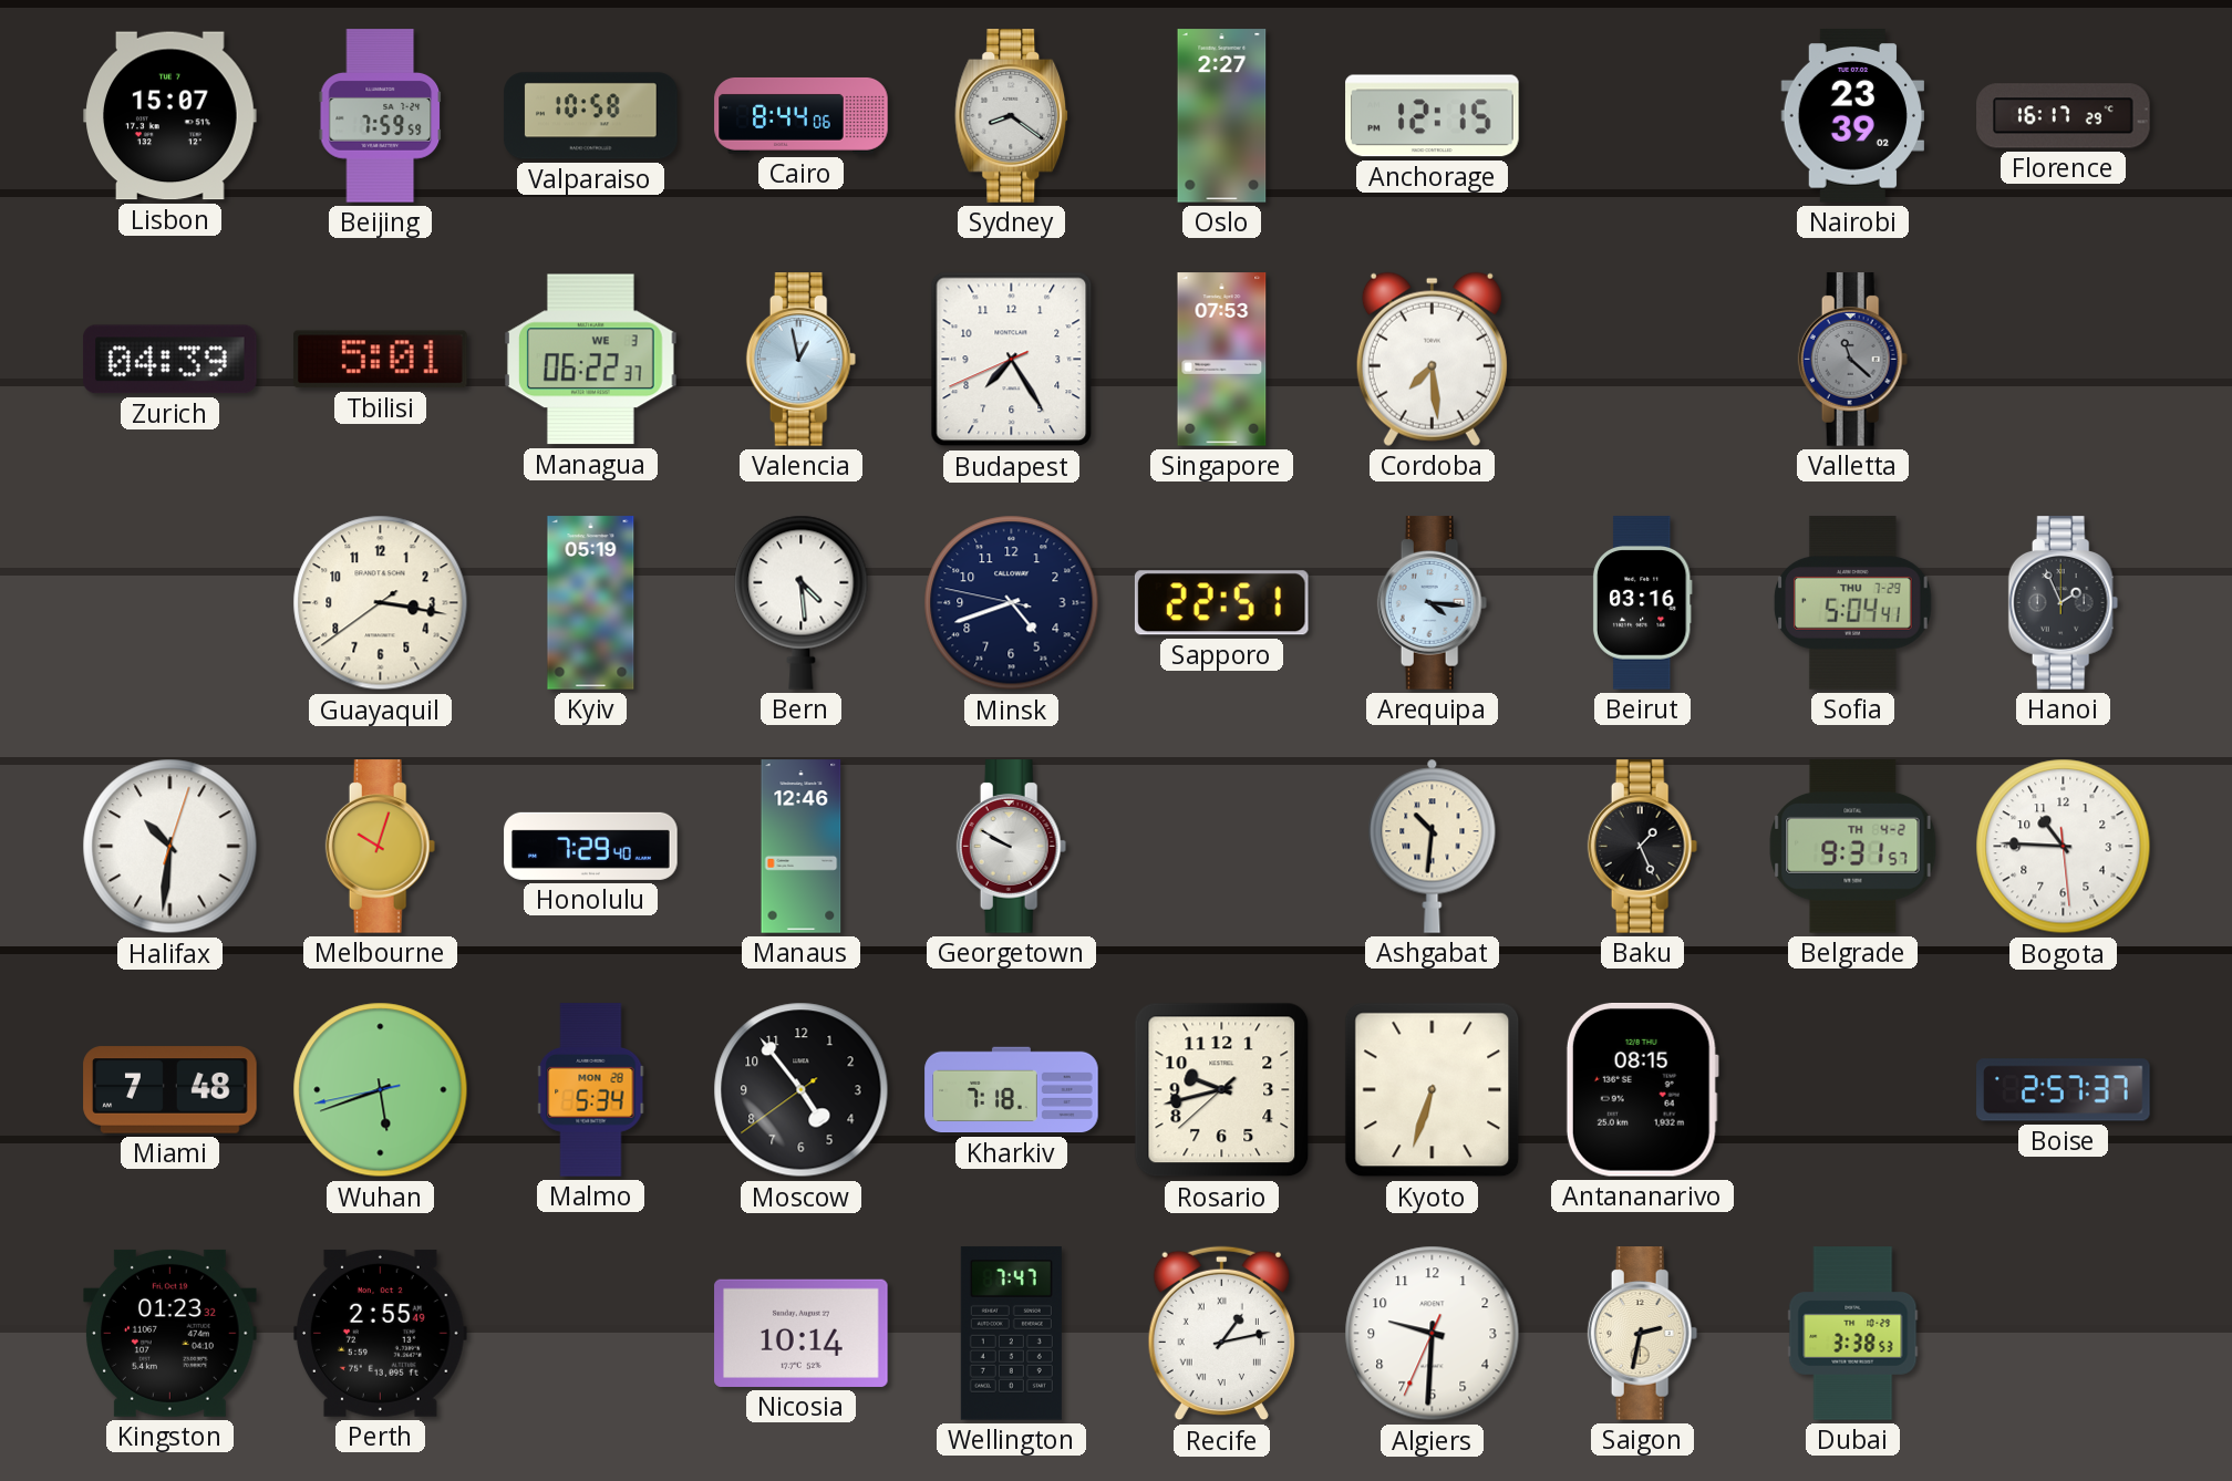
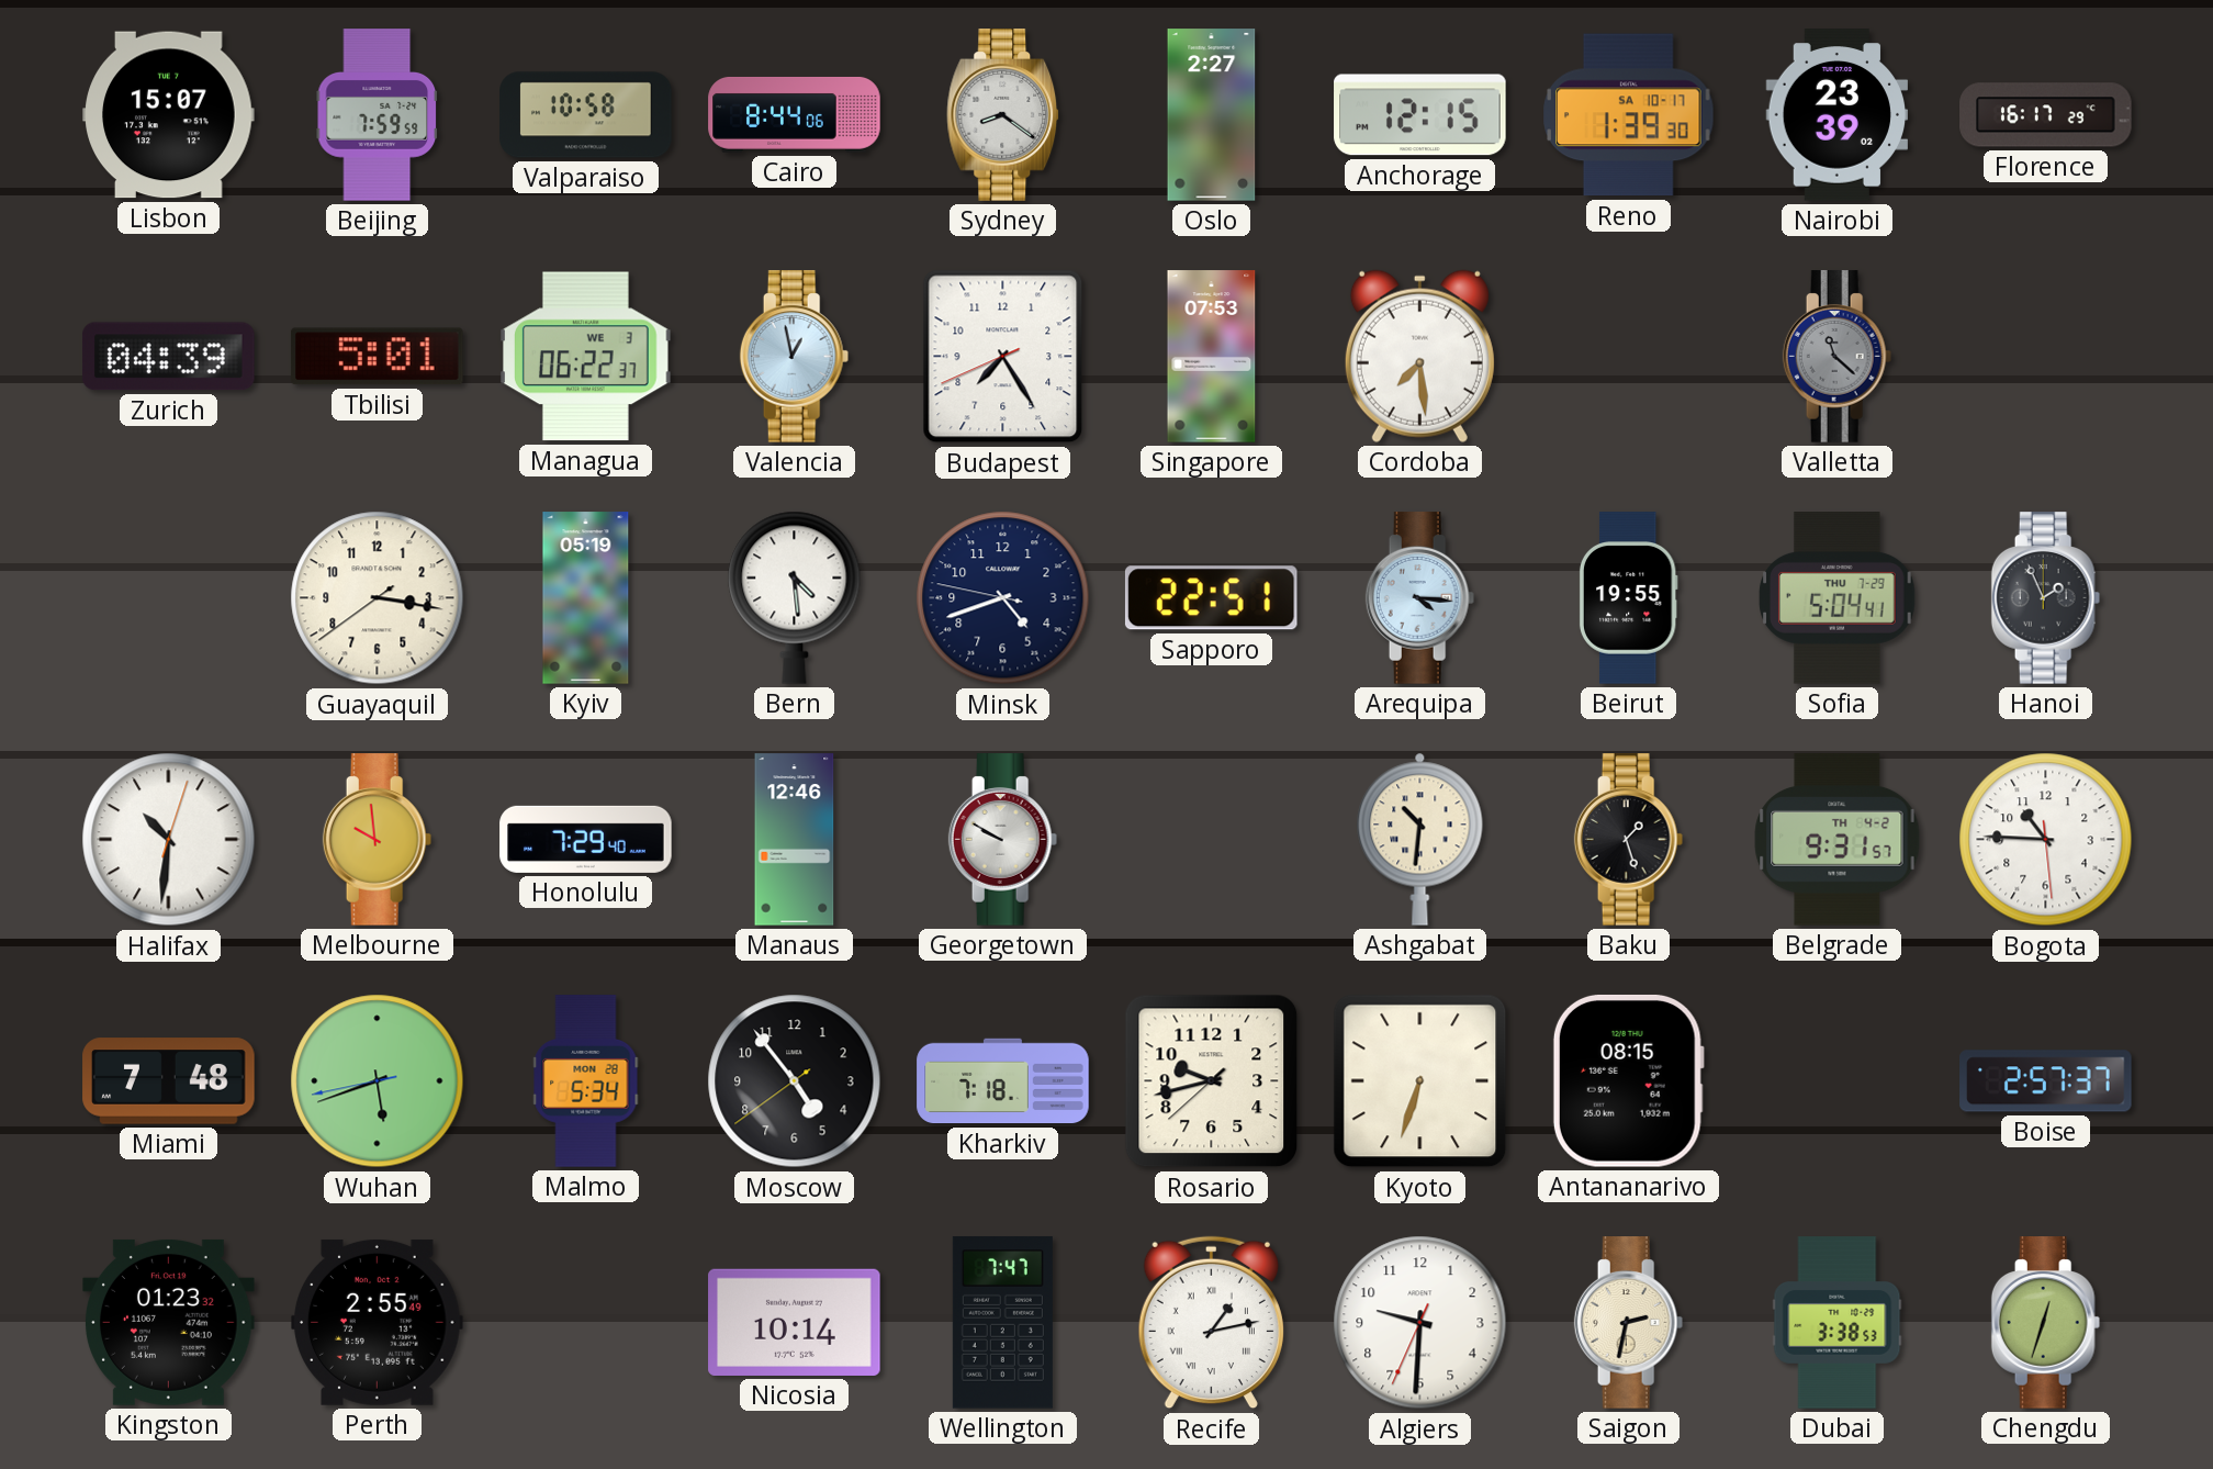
Reno: none -> 1:39 (1629, 115)
Beirut: 03:16 -> 19:55 (1628, 598)
Melbourne: 10:03 -> 9:59 (378, 840)
Baku: 1:26 -> 1:27 (1629, 840)
Chengdu: none -> 12:33 (2046, 1323)
